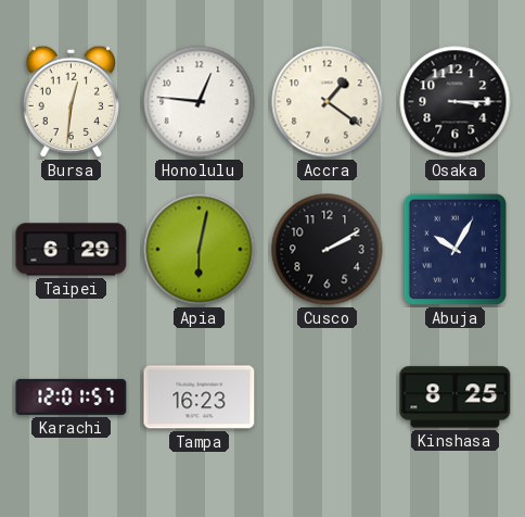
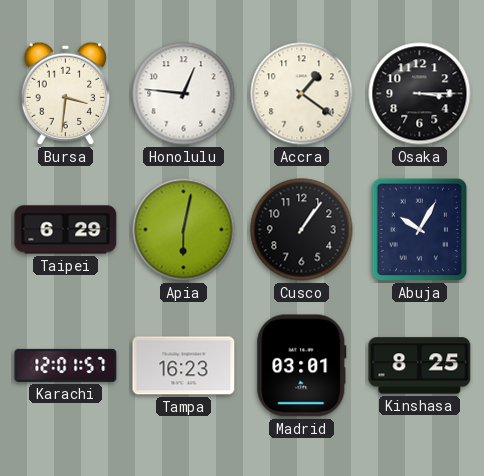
Bursa: 12:31 -> 3:31 (65, 93)
Cusco: 2:10 -> 1:06 (302, 230)
Madrid: none -> 03:01 (302, 366)
